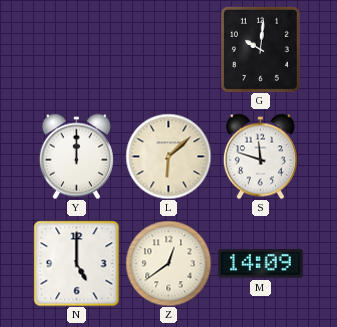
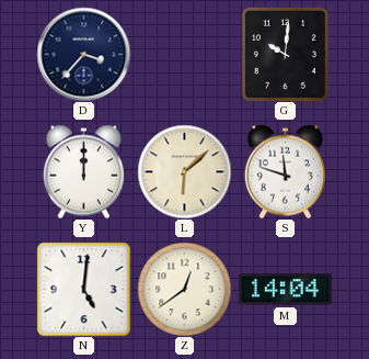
D: none -> 3:37 (83, 54)
N: 5:00 -> 5:01 (83, 289)
M: 14:09 -> 14:04 (285, 290)
